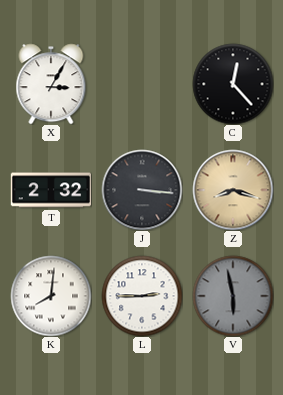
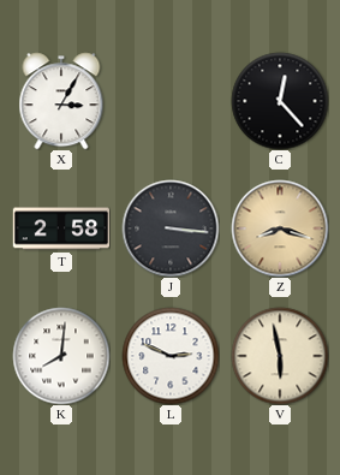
T: 2:32 -> 2:58 (61, 228)
L: 2:45 -> 2:49 (171, 356)
V dial: grey -> cream (280, 356)
